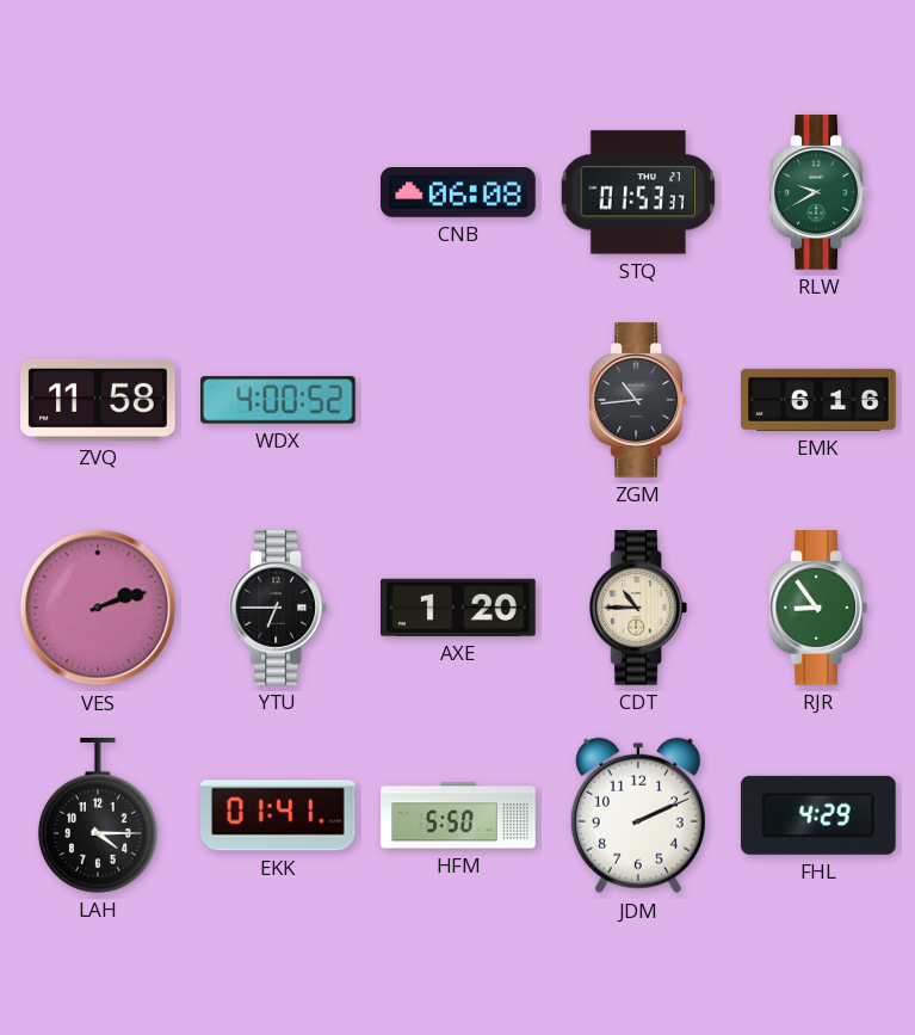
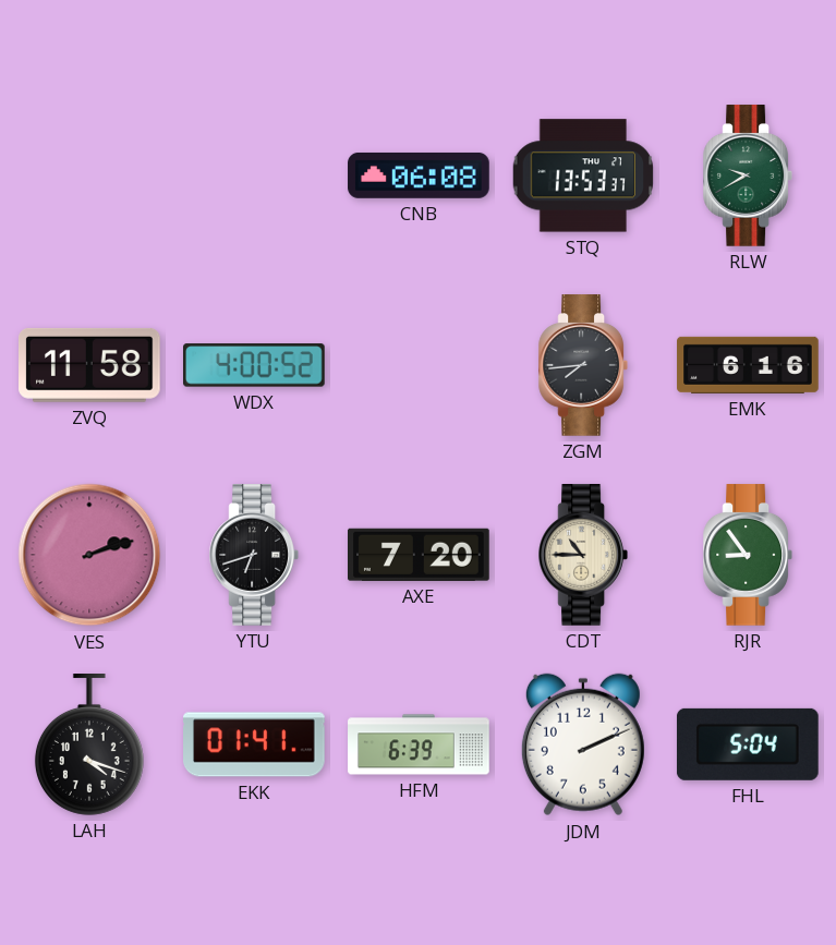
STQ: 01:53 -> 13:53 (583, 175)
ZGM: 10:44 -> 7:44 (582, 365)
YTU: 6:45 -> 6:42 (253, 555)
AXE: 1:20 -> 7:20 (420, 555)
LAH: 4:15 -> 4:18 (89, 746)
HFM: 5:50 -> 6:39 (419, 744)
FHL: 4:29 -> 5:04 (748, 744)
